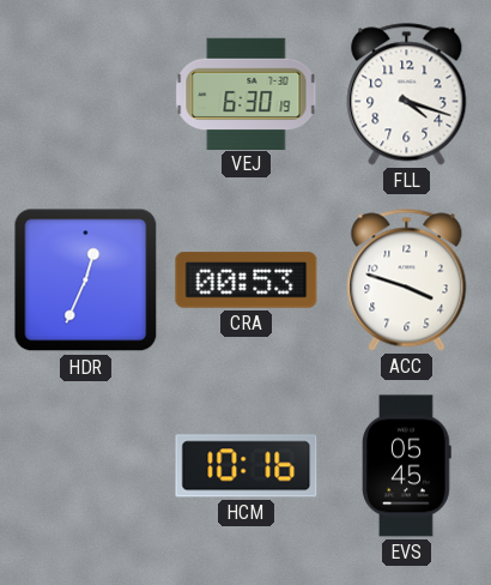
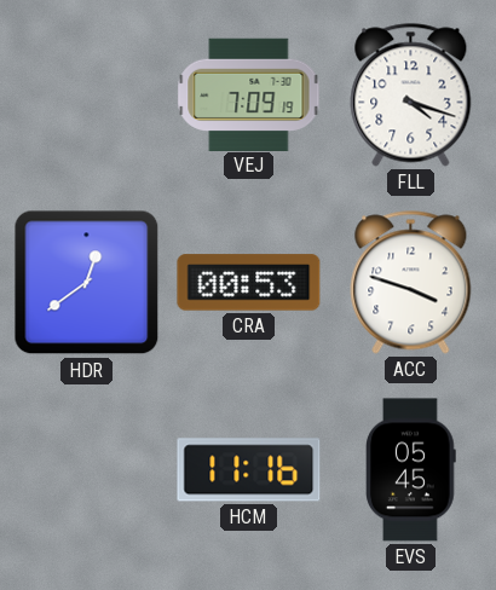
VEJ: 6:30 -> 7:09 (249, 94)
HDR: 12:34 -> 12:39 (87, 283)
HCM: 10:16 -> 11:16 (249, 470)
